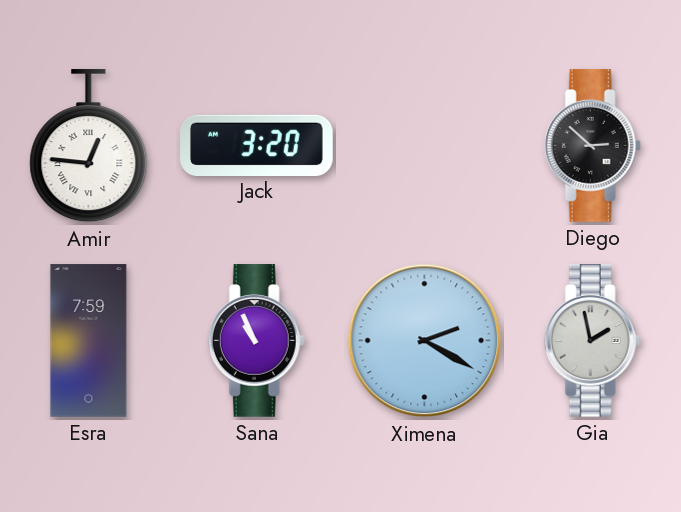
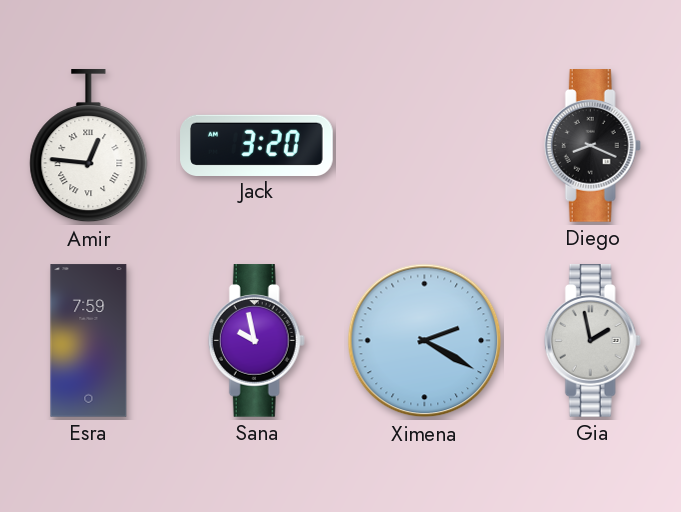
Diego: 2:52 -> 8:19 (592, 146)
Sana: 10:56 -> 9:58 (256, 341)
